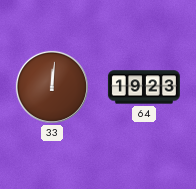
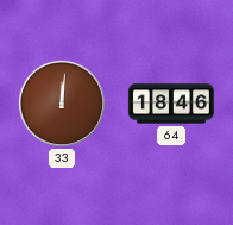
64: 19:23 -> 18:46 (171, 104)
